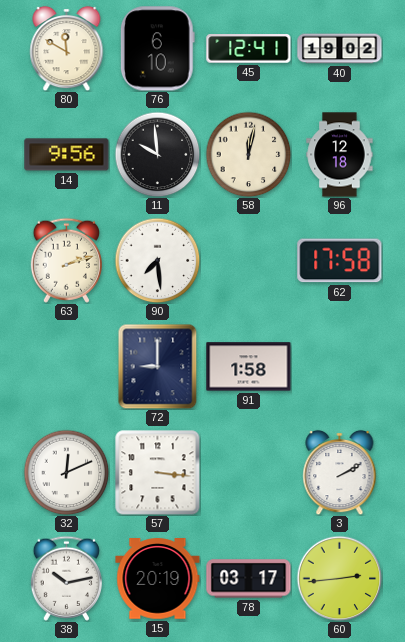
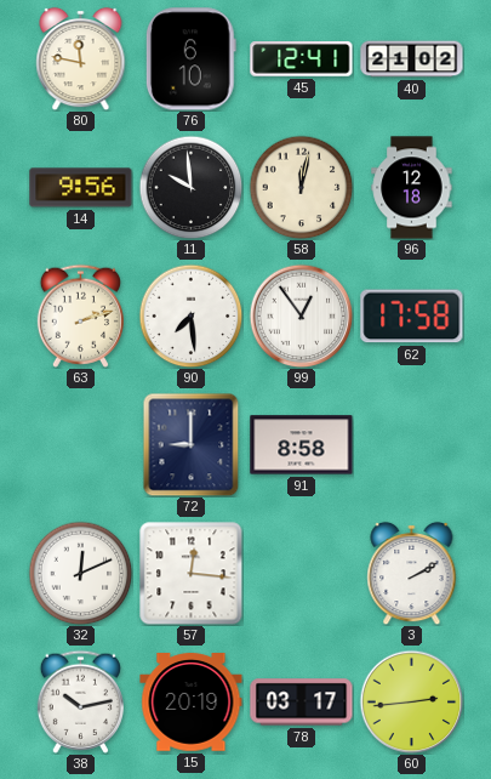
80: 11:50 -> 11:47 (81, 58)
40: 19:02 -> 21:02 (412, 59)
99: none -> 12:54 (301, 315)
91: 1:58 -> 8:58 (302, 445)
57: 3:16 -> 12:16 (192, 574)
